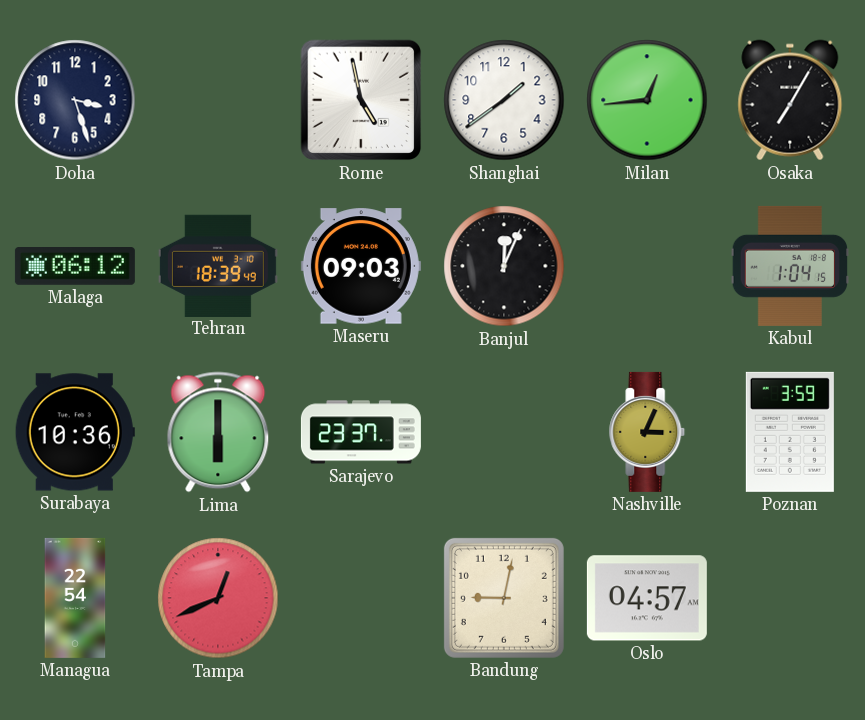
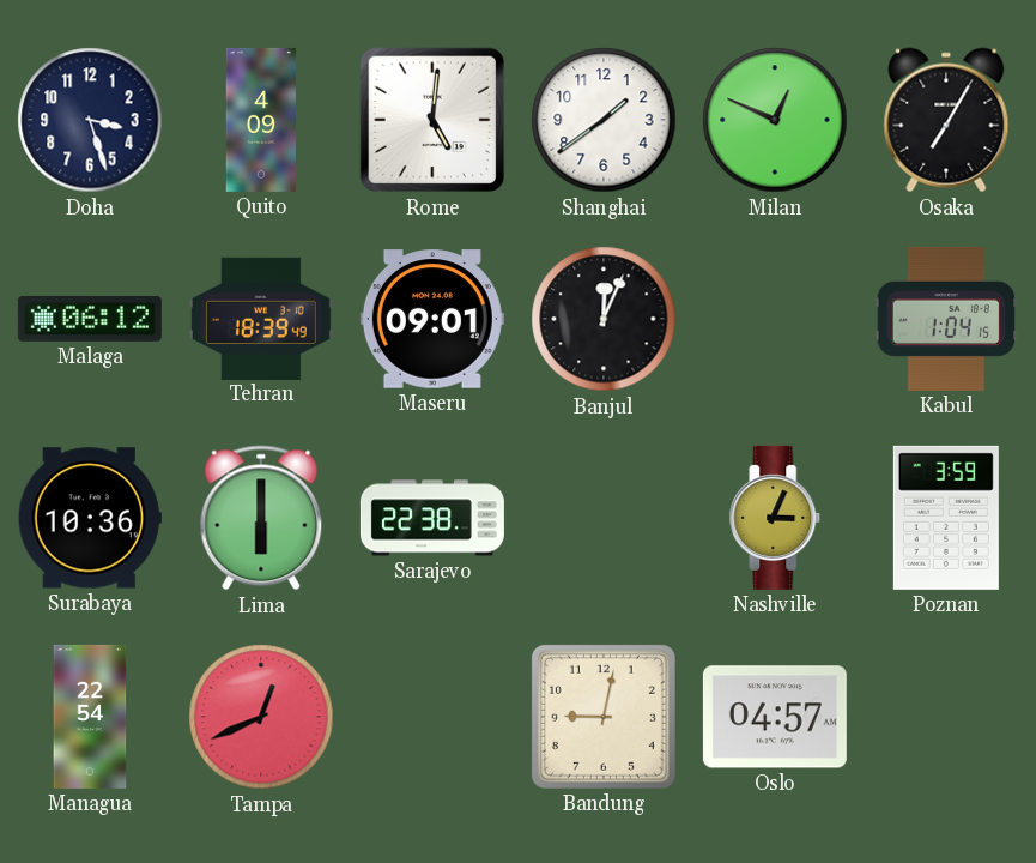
Quito: none -> 4:09 (261, 120)
Rome: 4:58 -> 5:01 (432, 120)
Milan: 12:44 -> 12:49 (775, 120)
Maseru: 09:03 -> 09:01 (432, 319)
Sarajevo: 23:37 -> 22:38 (432, 518)
